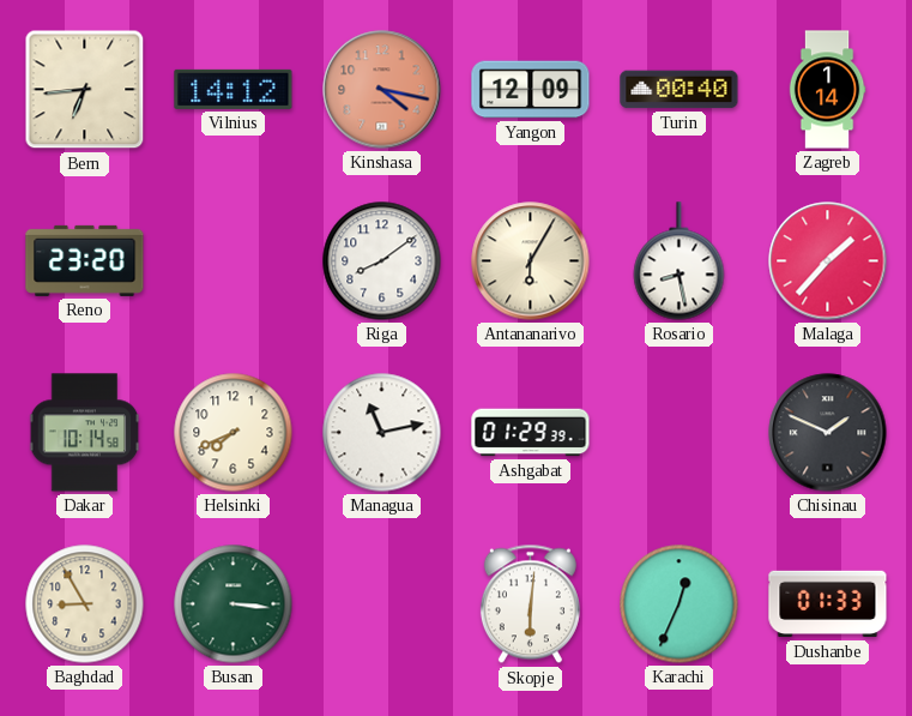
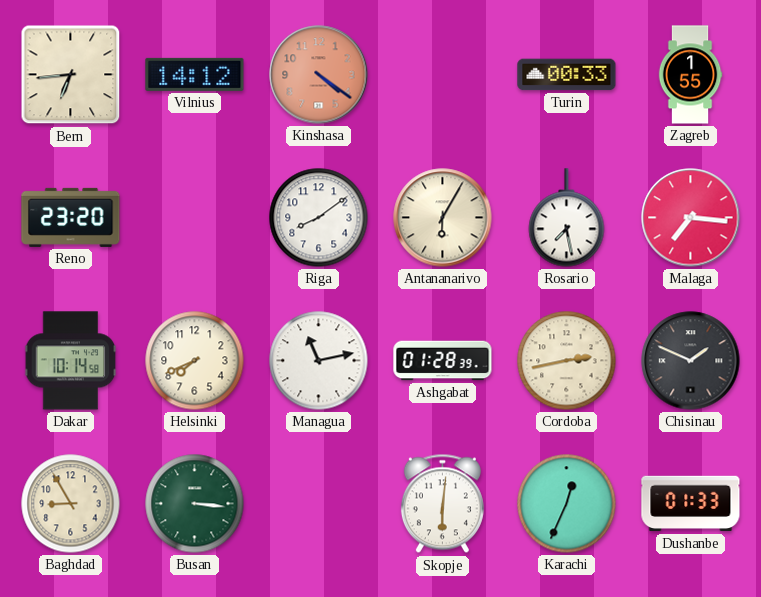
Kinshasa: 4:17 -> 4:21 (319, 75)
Yangon: 12:09 -> none (531, 90)
Turin: 00:40 -> 00:33 (567, 75)
Zagreb: 1:14 -> 1:55 (690, 75)
Rosario: 8:28 -> 7:28 (567, 218)
Malaga: 1:37 -> 7:16 (691, 218)
Ashgabat: 01:29 -> 01:28 (443, 361)
Cordoba: none -> 2:43 (567, 361)
